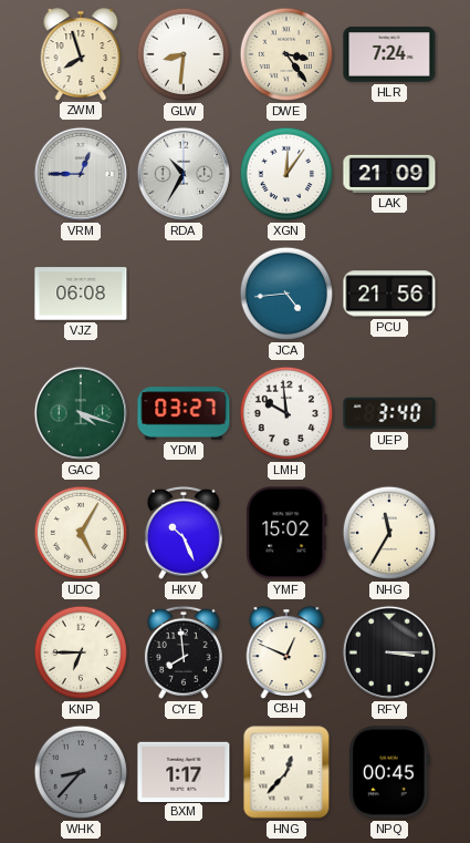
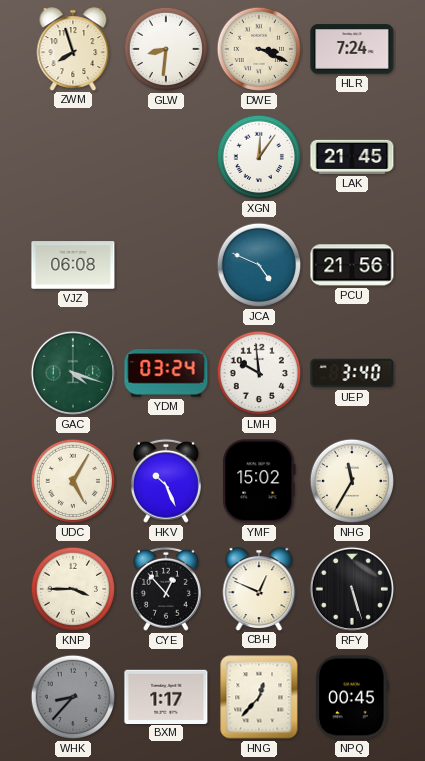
DWE: 3:24 -> 3:19 (259, 49)
VRM: 12:45 -> none (81, 174)
RDA: 10:35 -> none (184, 174)
LAK: 21:09 -> 21:45 (352, 157)
JCA: 4:44 -> 4:49 (259, 265)
YDM: 03:27 -> 03:24 (166, 373)
KNP: 6:45 -> 3:45 (73, 589)
CYE: 7:59 -> 12:53 (166, 589)
RFY: 3:15 -> 5:27 (352, 589)
